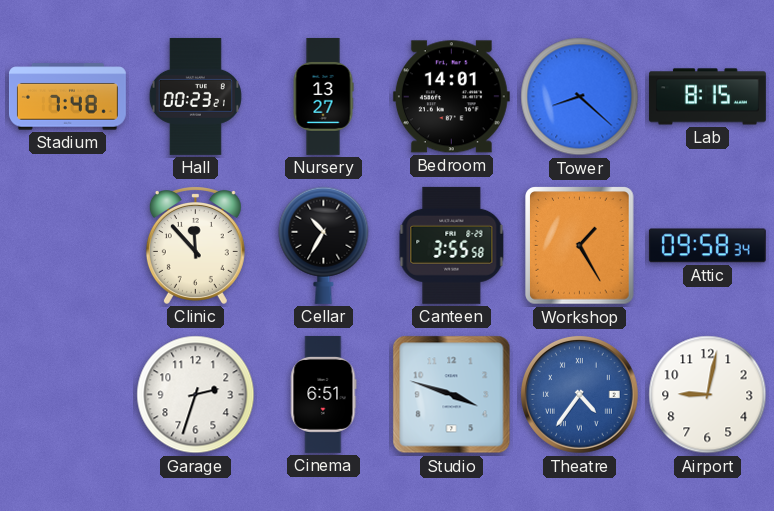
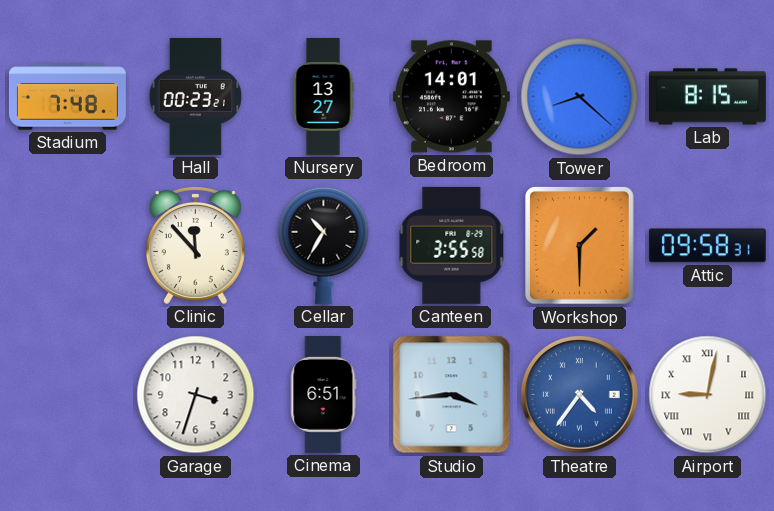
Workshop: 1:25 -> 1:30 (580, 246)
Attic: 09:58:34 -> 09:58:31 (707, 246)
Garage: 2:33 -> 3:33 (196, 395)
Studio: 3:48 -> 3:44 (452, 395)
Airport numerals: Arabic -> Roman (708, 395)
